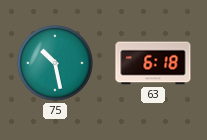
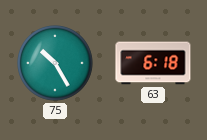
75: 10:28 -> 10:25 (55, 63)
